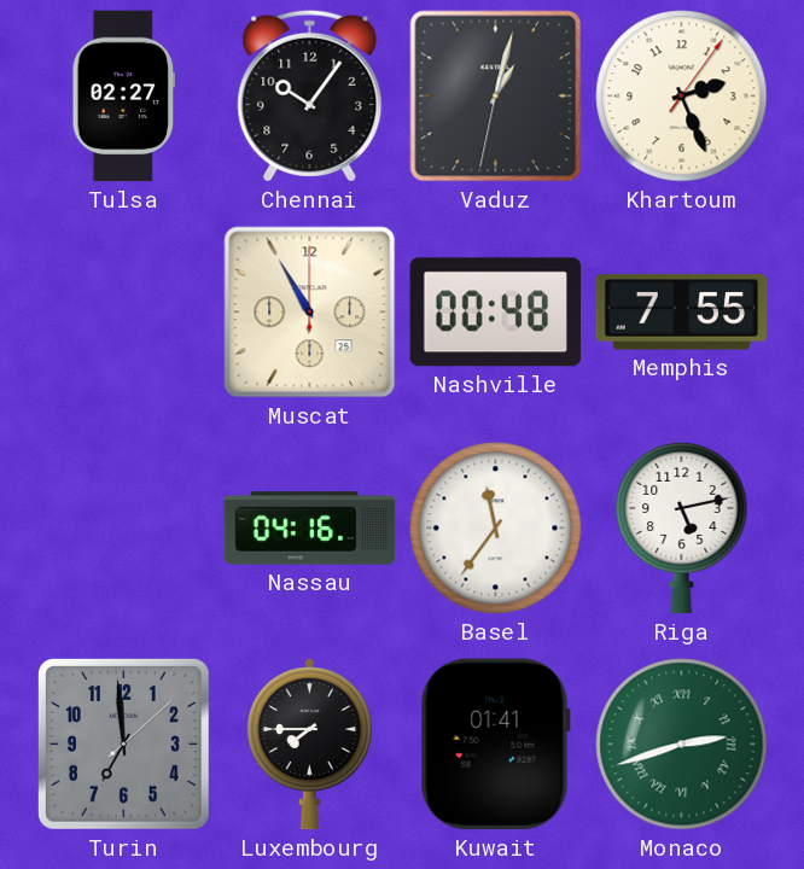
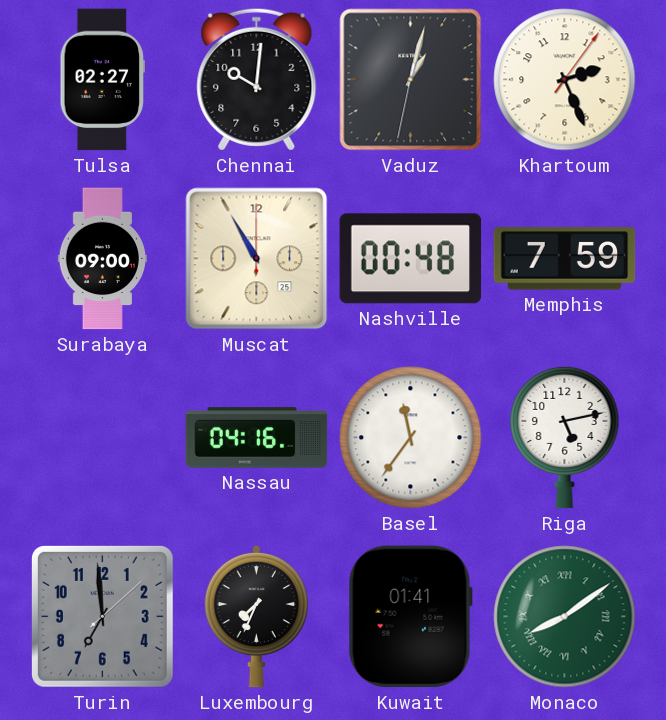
Chennai: 10:06 -> 10:01 (257, 79)
Surabaya: none -> 09:00 (102, 259)
Memphis: 7:55 -> 7:59 (565, 259)
Luxembourg: 7:45 -> 7:34 (256, 616)
Monaco: 2:42 -> 8:09 (565, 617)
